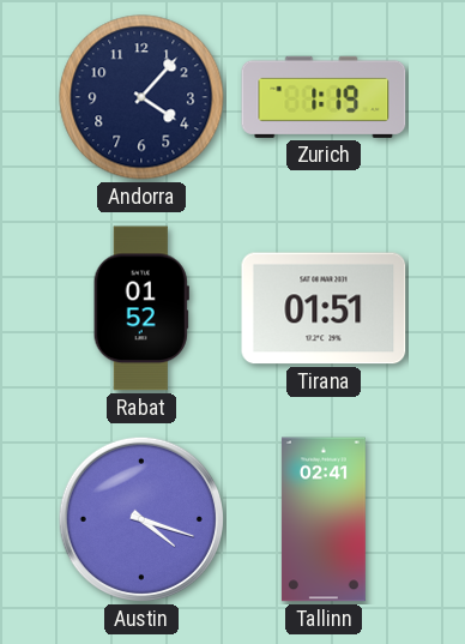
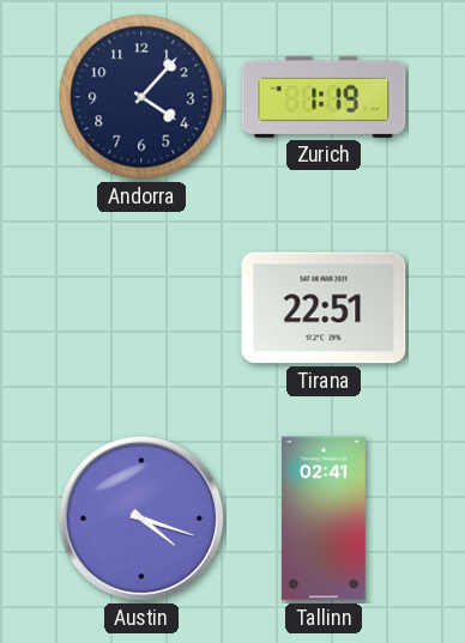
Rabat: 01:52 -> none (141, 308)
Tirana: 01:51 -> 22:51 (324, 308)
